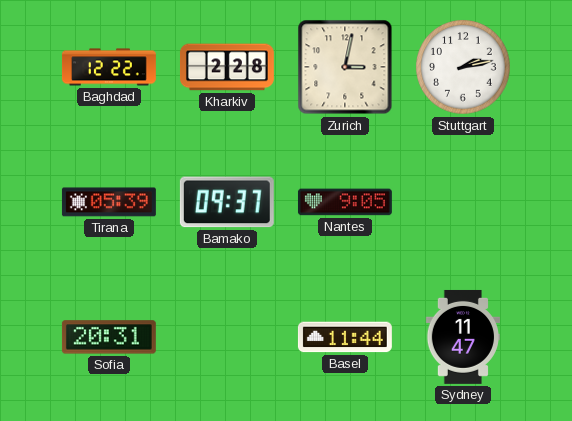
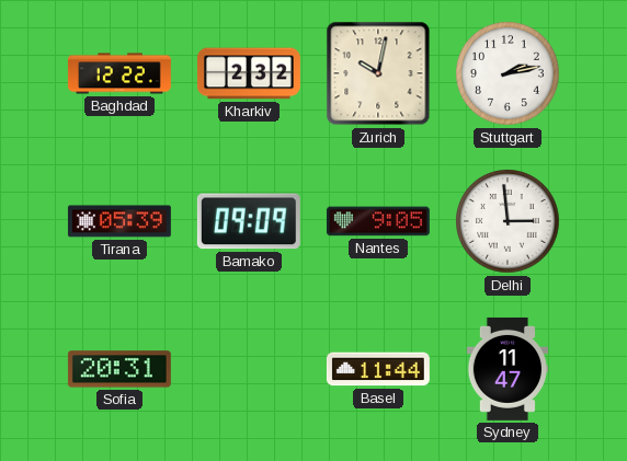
Kharkiv: 2:28 -> 2:32 (249, 73)
Zurich: 3:02 -> 10:02 (378, 73)
Bamako: 09:37 -> 09:09 (249, 221)
Delhi: none -> 2:59 (508, 221)
